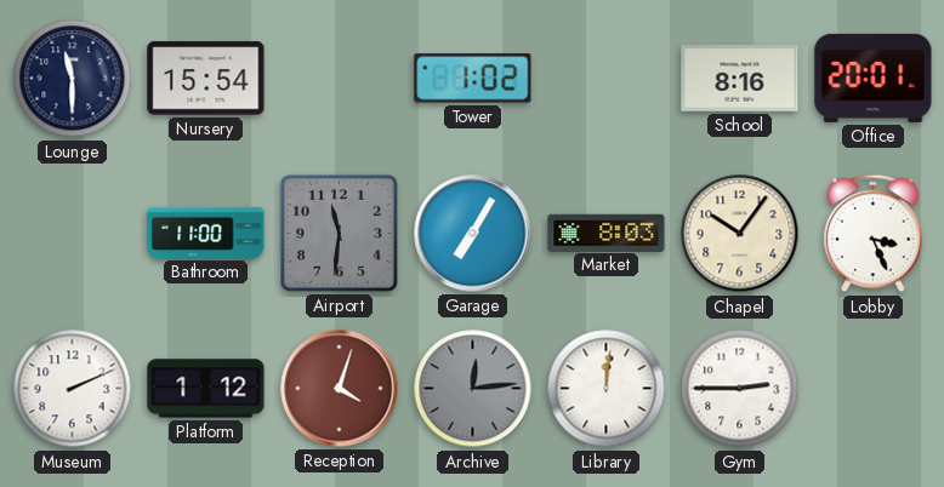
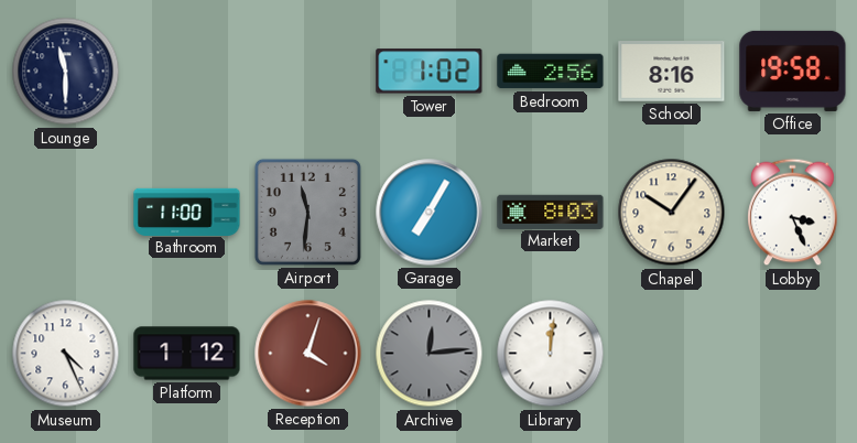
Nursery: 15:54 -> none (206, 79)
Bedroom: none -> 2:56 (551, 72)
Office: 20:01 -> 19:58 (793, 71)
Museum: 2:11 -> 4:26 (66, 354)
Gym: 2:45 -> none (740, 389)
